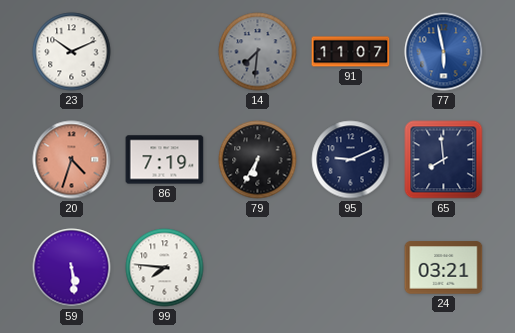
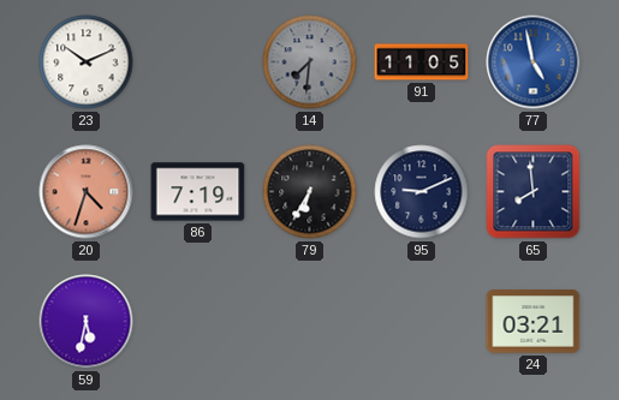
91: 11:07 -> 11:05 (422, 62)
77: 5:58 -> 4:58 (534, 62)
59: 5:29 -> 5:32 (87, 322)
99: 7:46 -> none (165, 268)
